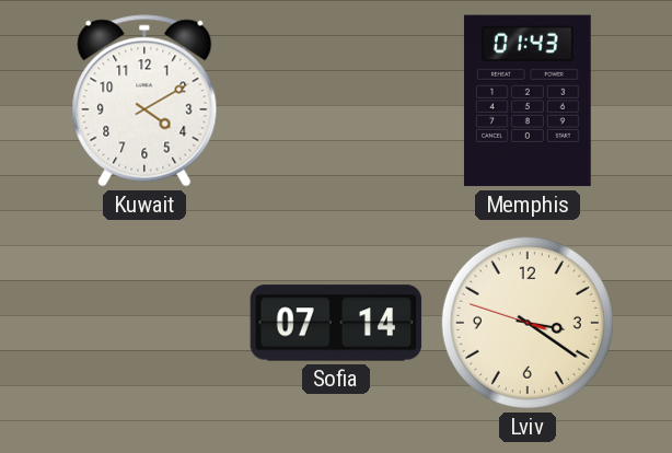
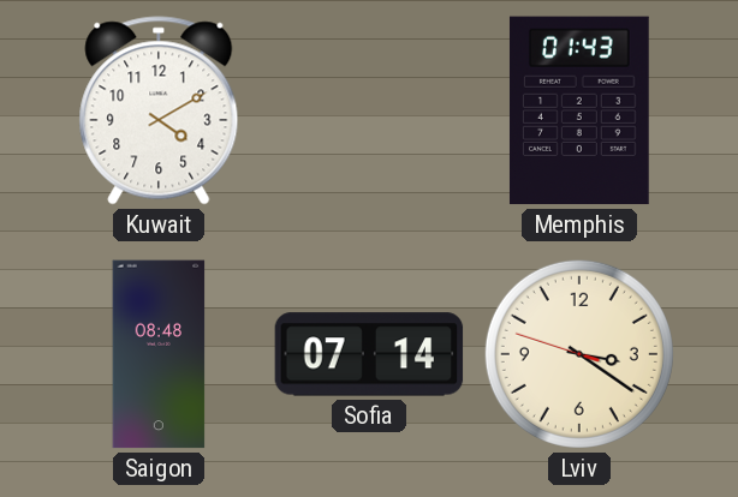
Saigon: none -> 08:48 (159, 354)
